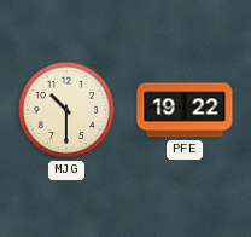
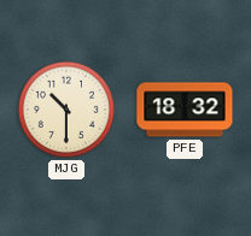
PFE: 19:22 -> 18:32 (185, 110)
